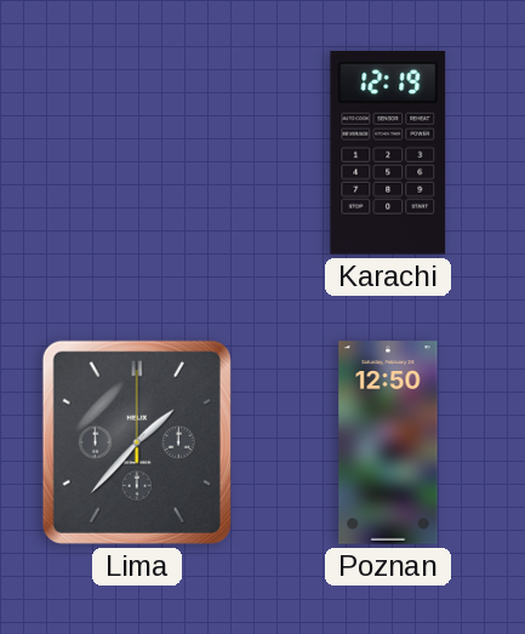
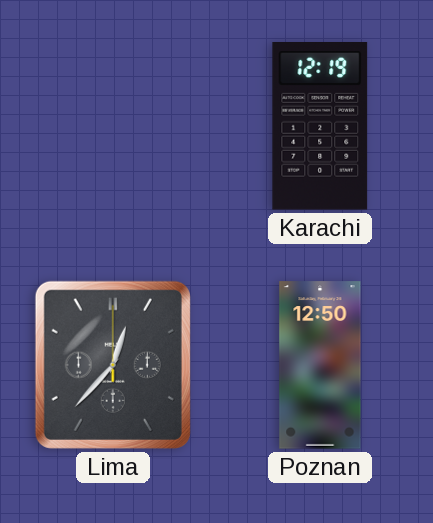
Lima: 1:37 -> 12:37 (113, 365)
